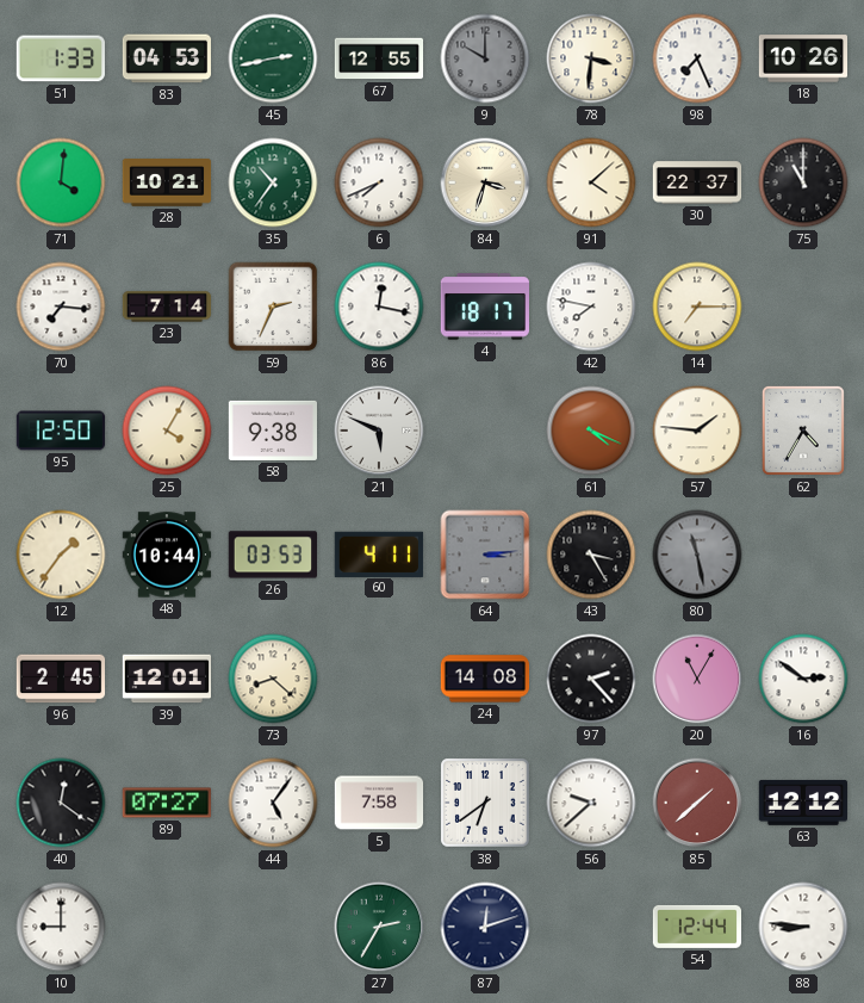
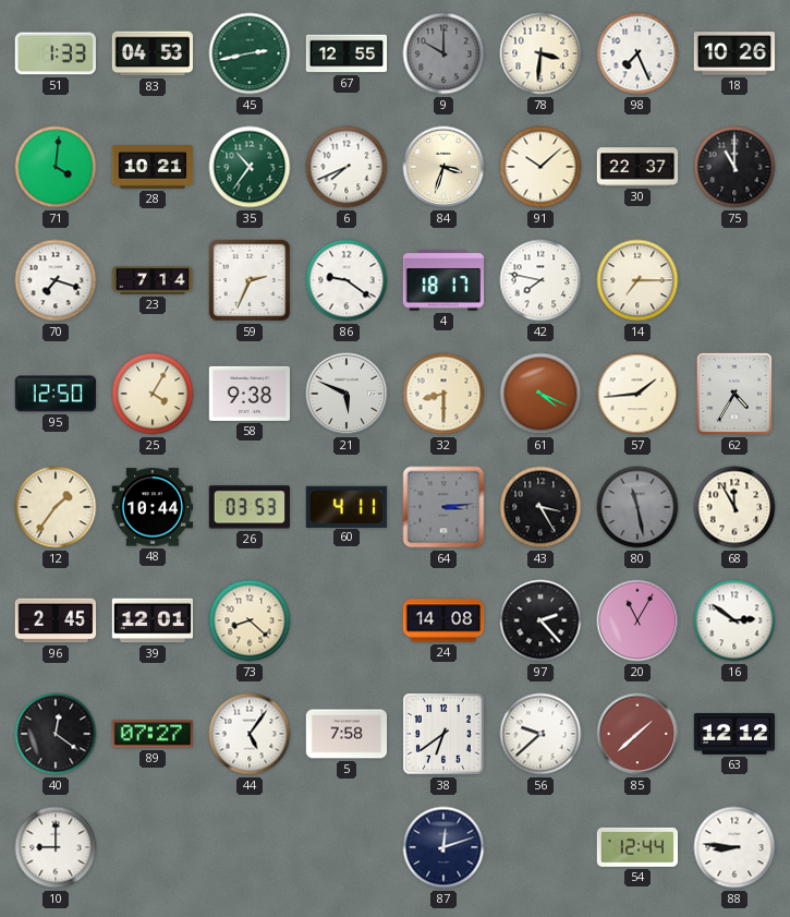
91: 4:08 -> 10:08 (540, 167)
70: 7:16 -> 7:18 (56, 280)
86: 12:17 -> 9:21 (347, 280)
32: none -> 8:30 (443, 394)
57: 1:46 -> 1:44 (637, 394)
68: none -> 11:55 (734, 507)
27: 2:35 -> none (379, 927)
